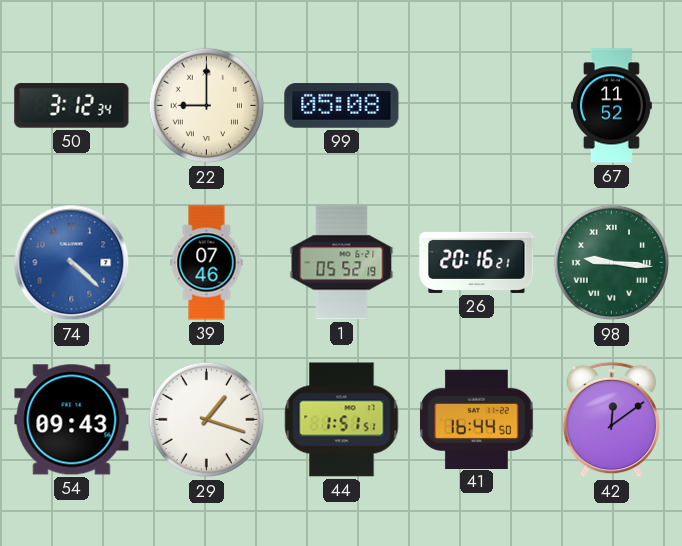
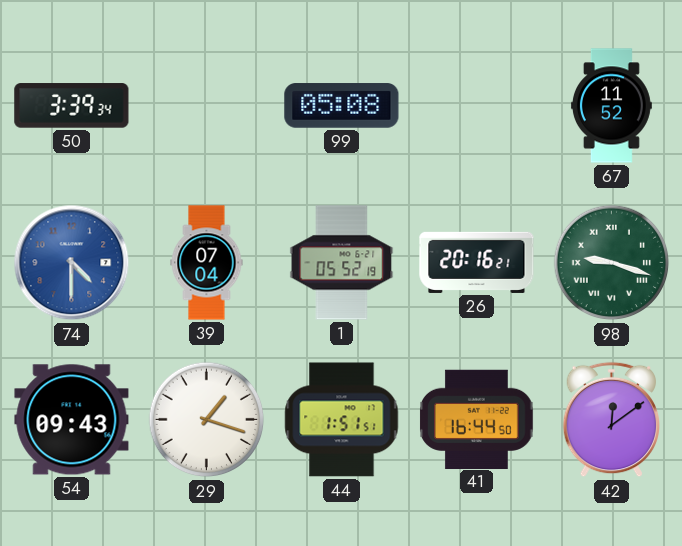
50: 3:12 -> 3:39 (72, 106)
22: 9:00 -> none (207, 106)
74: 4:22 -> 4:30 (72, 263)
39: 07:46 -> 07:04 (207, 263)
98: 9:16 -> 9:18 (612, 263)
